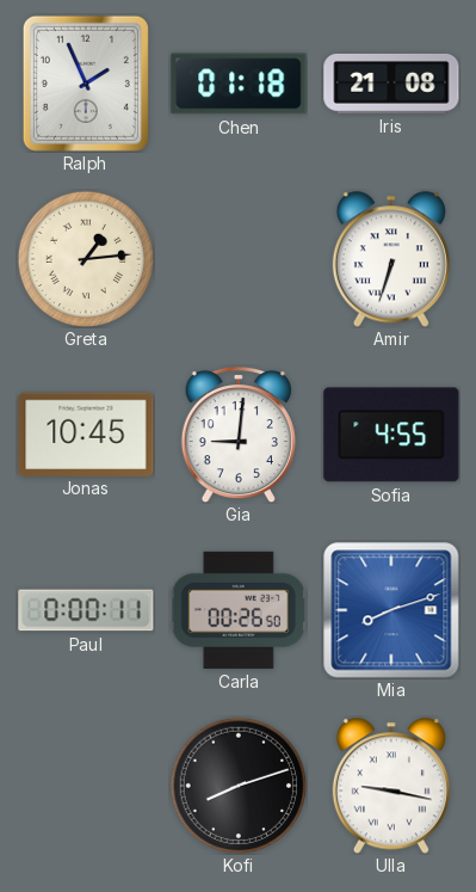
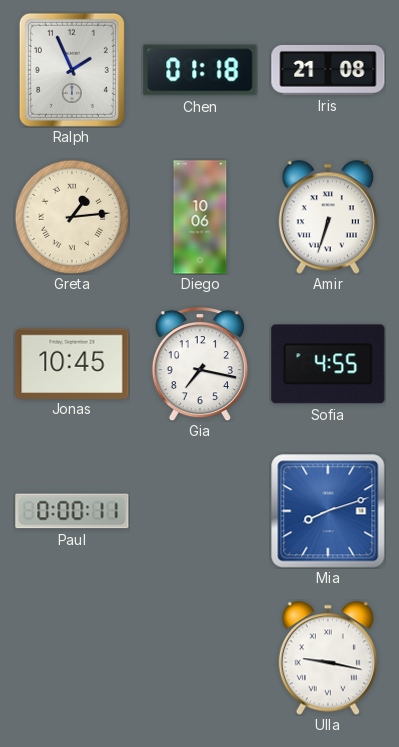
Diego: none -> 10:06 (200, 217)
Gia: 9:01 -> 7:17 (200, 364)
Carla: 00:26 -> none (239, 610)
Kofi: 8:12 -> none (237, 785)
